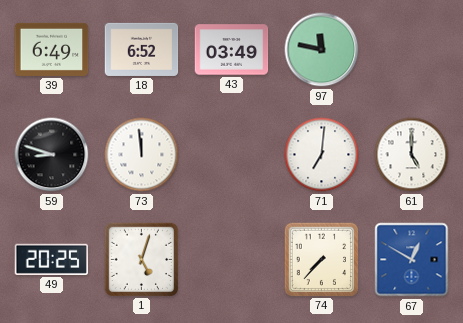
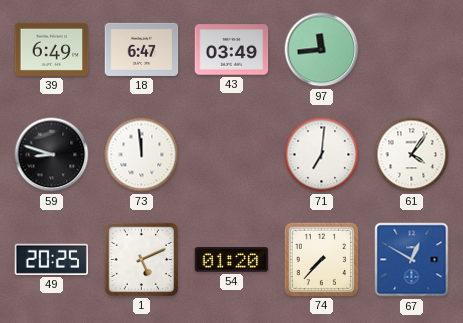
18: 6:52 -> 6:47 (142, 49)
97: 11:47 -> 11:44 (322, 50)
61: 5:00 -> 4:06 (412, 155)
1: 5:03 -> 5:11 (141, 259)
54: none -> 01:20 (232, 260)
